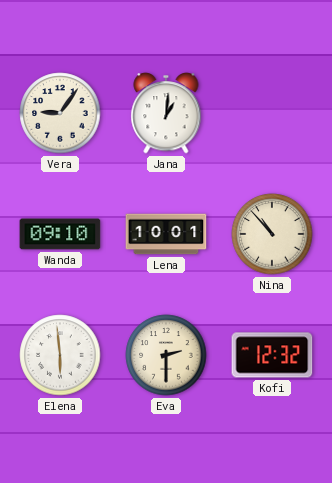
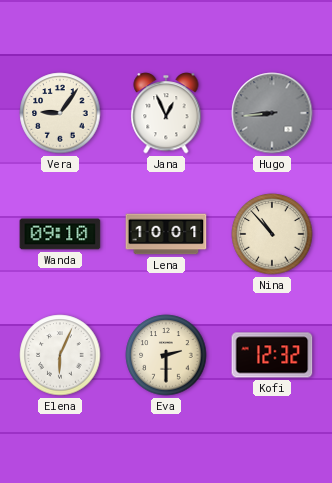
Jana: 1:01 -> 12:56 (166, 113)
Hugo: none -> 8:44 (272, 113)
Elena: 5:59 -> 6:04 (60, 355)
